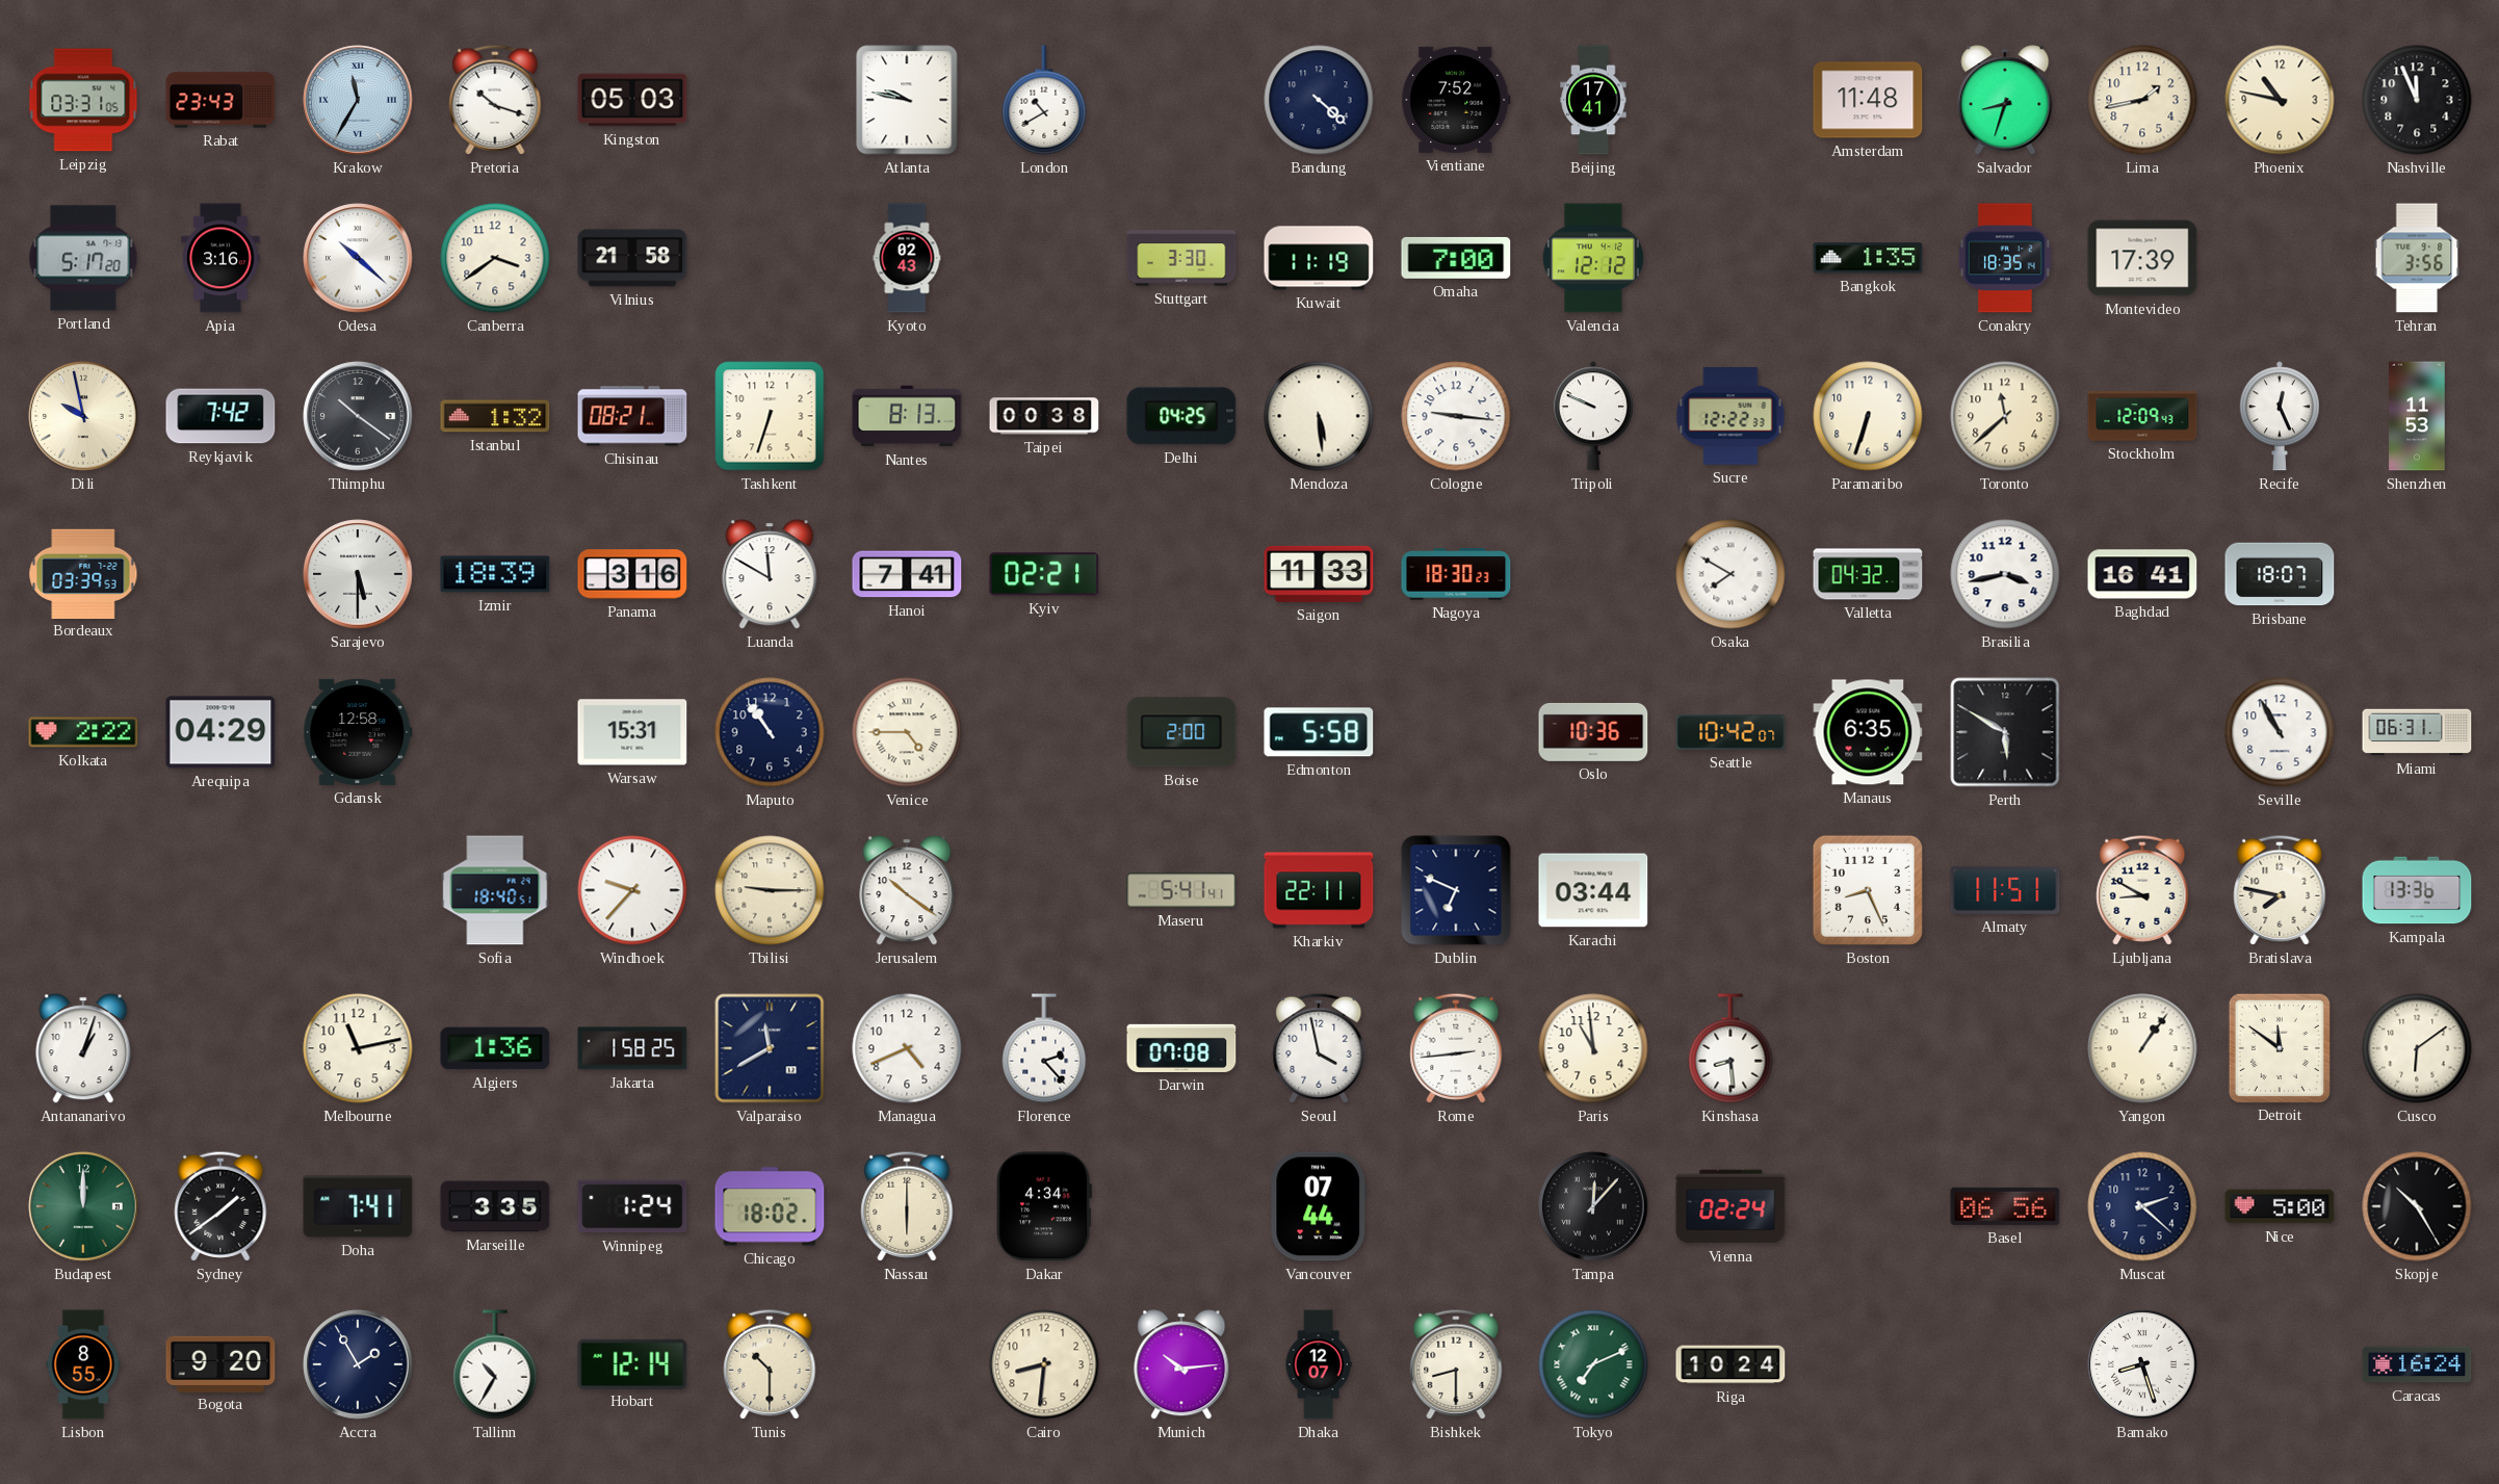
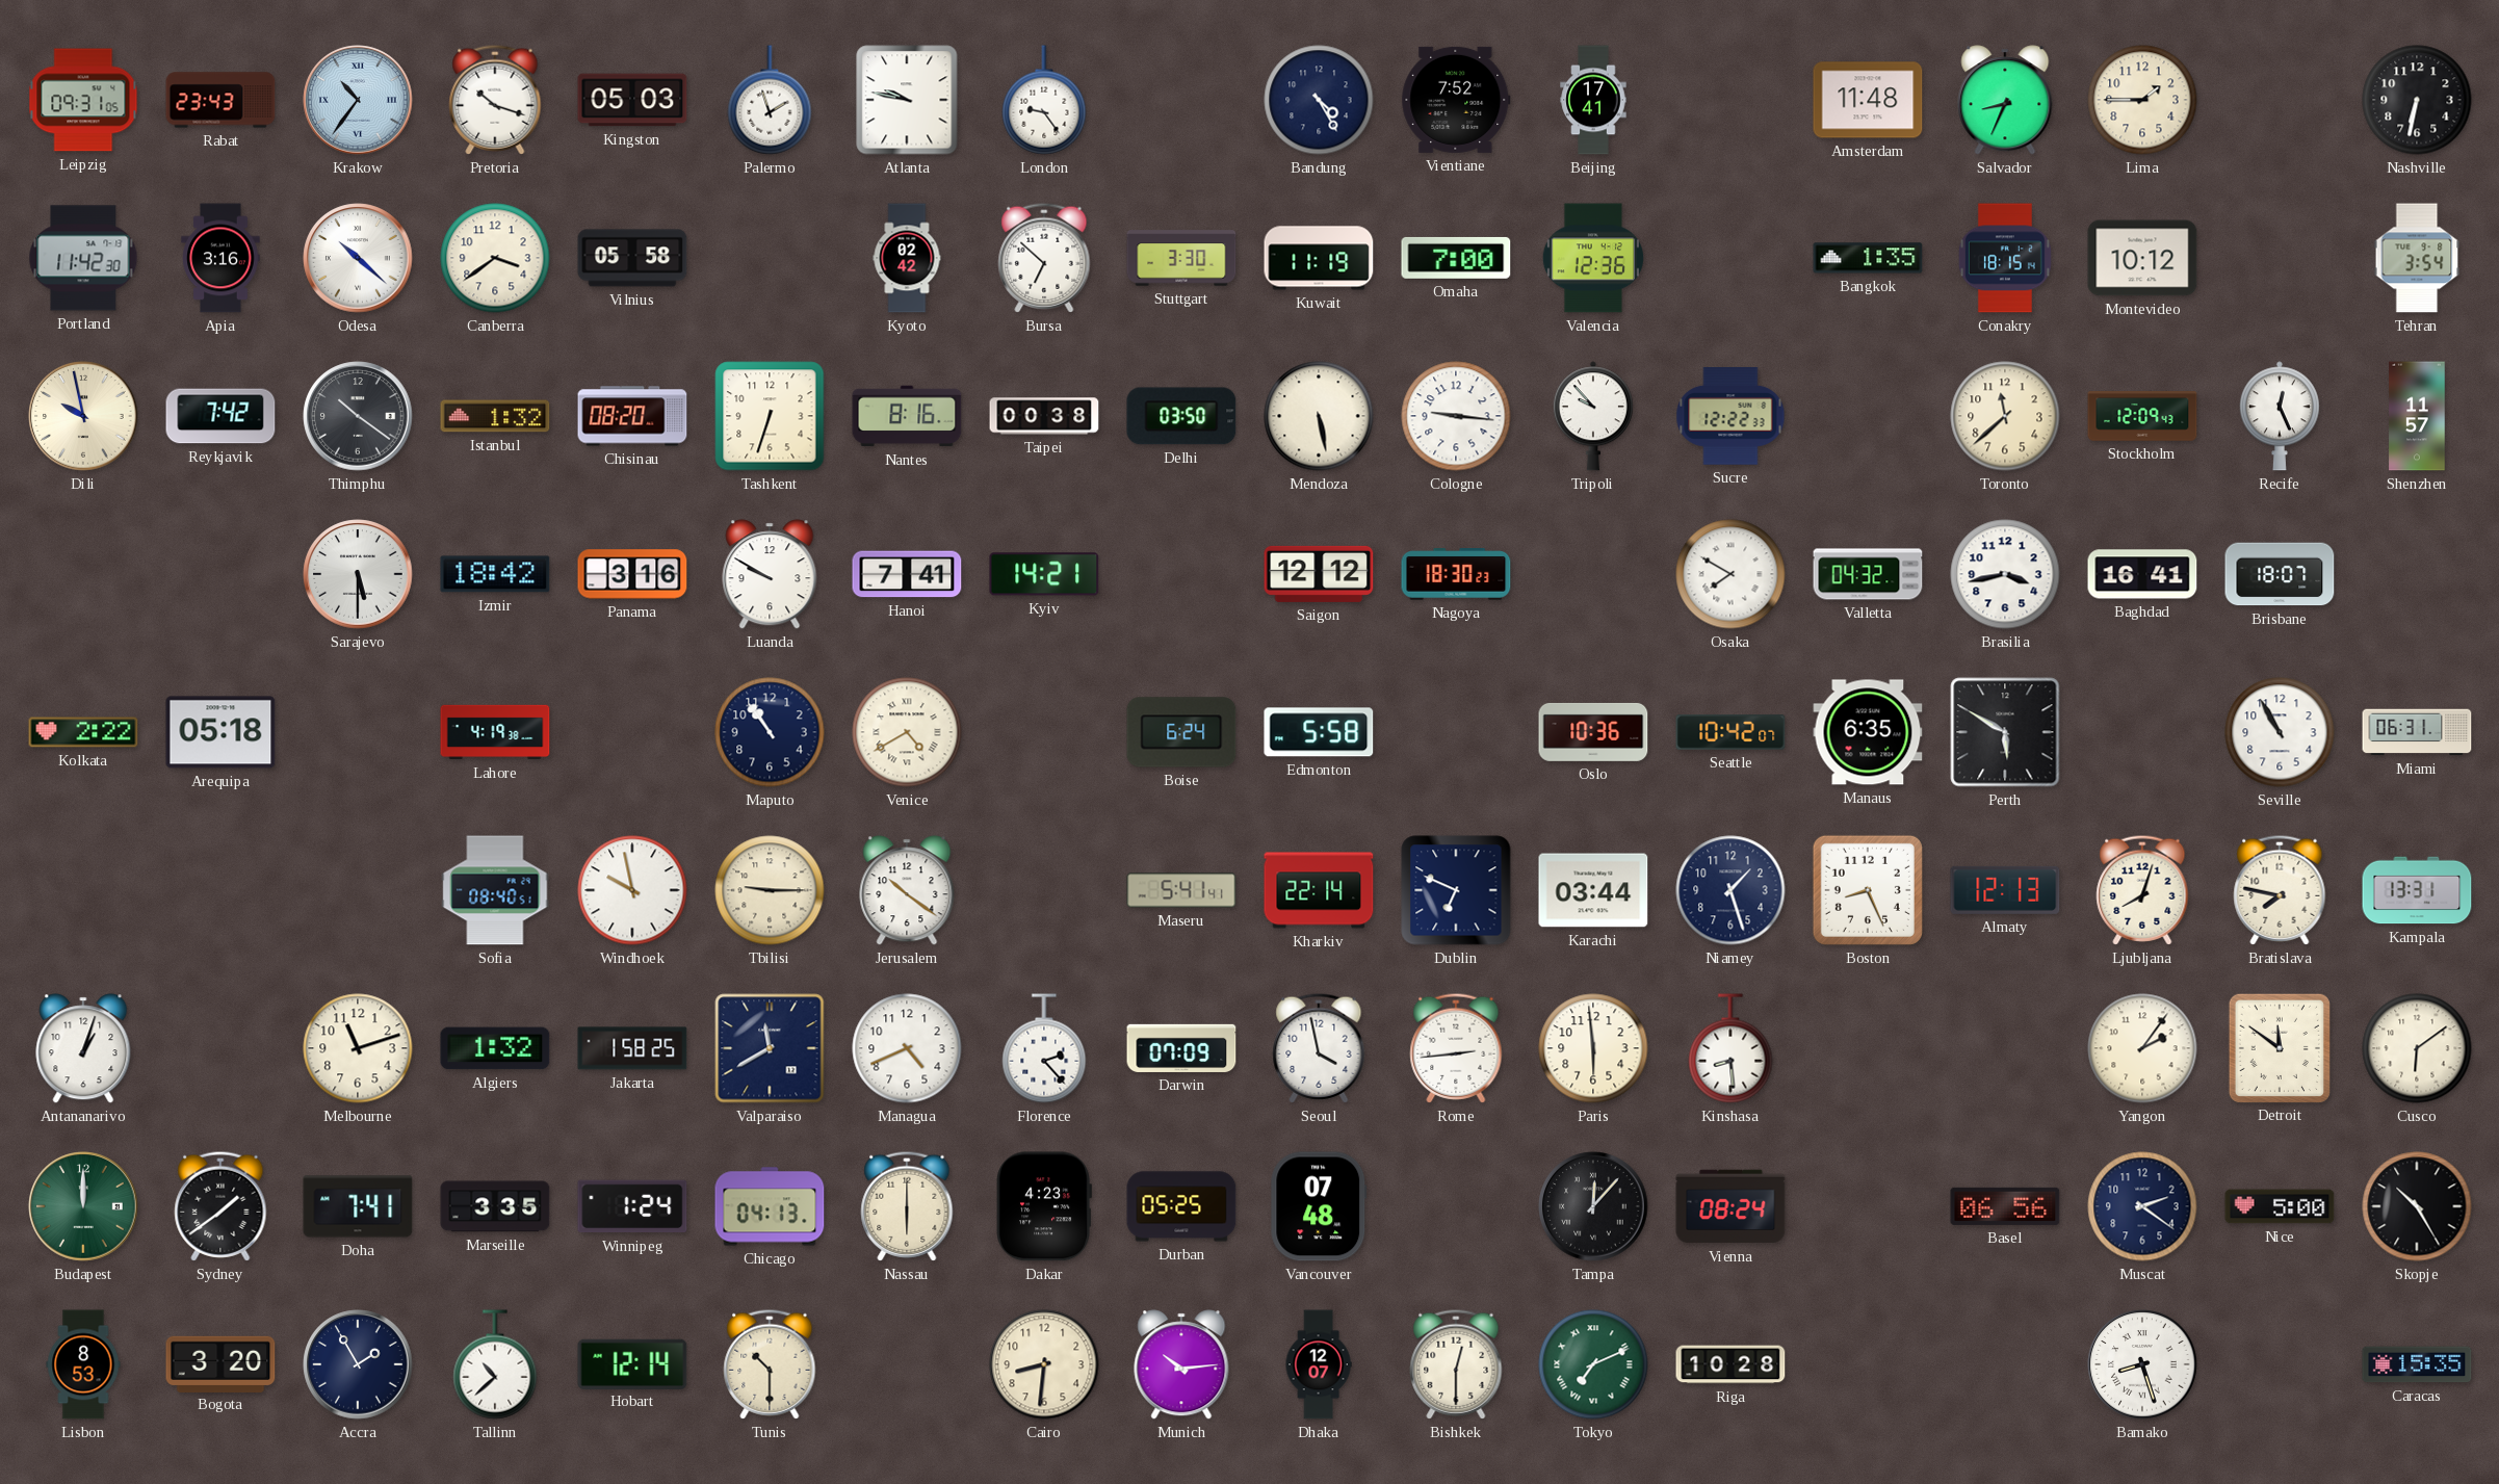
Leipzig: 03:31 -> 09:31 (83, 100)
Krakow: 11:35 -> 10:36 (358, 100)
Palermo: none -> 1:57 (770, 100)
London: 10:40 -> 9:24 (1044, 100)
Bandung: 4:22 -> 4:25 (1319, 100)
Salvador: 8:33 -> 8:34 (2005, 100)
Lima: 1:43 -> 1:45 (2142, 100)
Phoenix: 10:47 -> none (2280, 100)
Nashville: 11:56 -> 6:32 (2417, 100)
Portland: 5:17 -> 11:42 (83, 258)
Vilnius: 21:58 -> 05:58 (632, 258)
Kyoto: 02:43 -> 02:42 (907, 258)
Bursa: none -> 6:52 (1044, 258)
Valencia: 12:12 -> 12:36 (1593, 258)
Conakry: 18:35 -> 18:15 (2005, 258)
Montevideo: 17:39 -> 10:12 (2142, 258)
Tehran: 3:56 -> 3:54 (2417, 258)
Chisinau: 08:21 -> 08:20 (632, 416)
Nantes: 8:13 -> 8:16 (907, 416)
Delhi: 04:25 -> 03:50 (1181, 416)
Mendoza: 5:29 -> 5:28 (1319, 416)
Tripoli: 9:49 -> 9:53 (1593, 416)
Paramaribo: 6:33 -> none (1868, 416)
Shenzhen: 11:53 -> 11:57 (2417, 416)
Bordeaux: 03:39 -> none (83, 573)
Izmir: 18:39 -> 18:42 (495, 574)
Luanda: 11:50 -> 9:50 (770, 574)
Kyiv: 02:21 -> 14:21 (1044, 574)
Saigon: 11:33 -> 12:12 (1319, 574)
Arequipa: 04:29 -> 05:18 (220, 732)
Gdansk: 12:58 -> none (358, 732)
Lahore: none -> 4:19 (495, 732)
Warsaw: 15:31 -> none (632, 732)
Venice: 4:45 -> 4:40 (907, 732)
Boise: 2:00 -> 6:24 (1181, 732)
Sofia: 18:40 -> 08:40 (495, 890)
Windhoek: 9:37 -> 9:58 (632, 890)
Kharkiv: 22:11 -> 22:14 (1319, 890)
Niamey: none -> 1:27 (1730, 890)
Almaty: 11:51 -> 12:13 (2005, 890)
Ljubljana: 8:50 -> 8:03 (2142, 890)
Kampala: 13:36 -> 13:31 (2417, 890)
Melbourne: 11:13 -> 11:12 (358, 1048)
Algiers: 1:36 -> 1:32 (495, 1048)
Darwin: 07:08 -> 07:09 (1181, 1048)
Paris: 10:59 -> 5:59 (1593, 1048)
Yangon: 1:06 -> 2:06 (2142, 1048)
Chicago: 18:02 -> 04:13 (770, 1206)
Dakar: 4:34 -> 4:23 (1044, 1206)
Durban: none -> 05:25 (1181, 1206)
Vancouver: 07:44 -> 07:48 (1319, 1206)
Vienna: 02:24 -> 08:24 (1730, 1206)
Muscat: 2:22 -> 2:21 (2142, 1206)
Lisbon: 8:55 -> 8:53 (83, 1364)
Bogota: 9:20 -> 3:20 (220, 1363)
Tallinn: 10:35 -> 10:38 (495, 1364)
Bishkek: 8:30 -> 12:30 (1456, 1364)
Riga: 10:24 -> 10:28 (1730, 1364)
Caracas: 16:24 -> 15:35 (2417, 1364)
